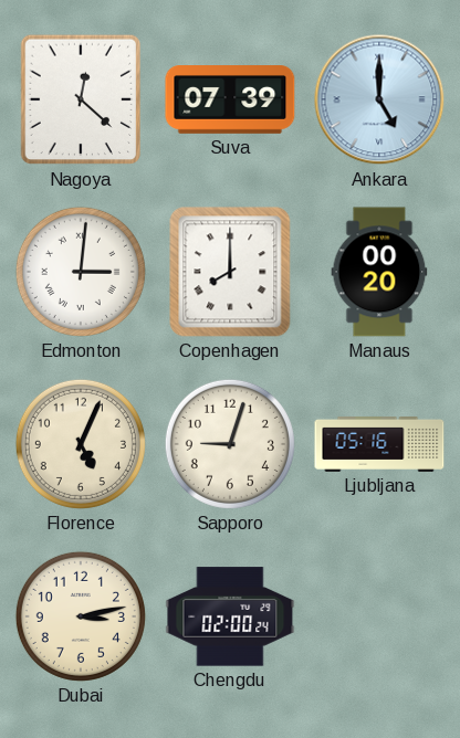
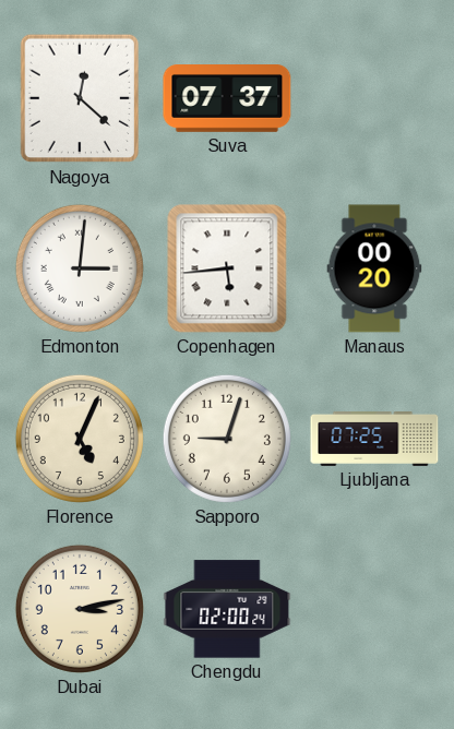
Suva: 07:39 -> 07:37 (227, 99)
Ankara: 5:00 -> none (379, 99)
Copenhagen: 8:00 -> 5:44 (227, 268)
Ljubljana: 05:16 -> 07:25 (374, 439)
